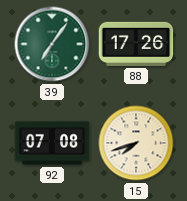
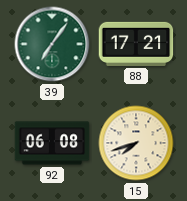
88: 17:26 -> 17:21 (136, 44)
92: 07:08 -> 06:08 (52, 143)
